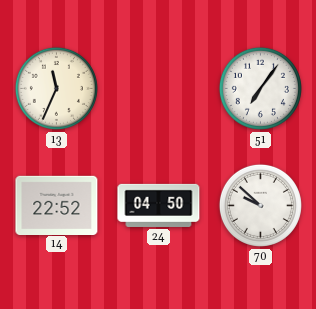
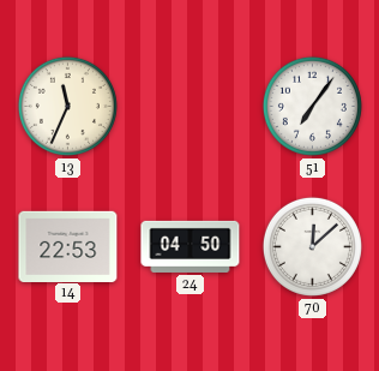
14: 22:52 -> 22:53 (68, 246)
70: 9:52 -> 12:08 (312, 246)
